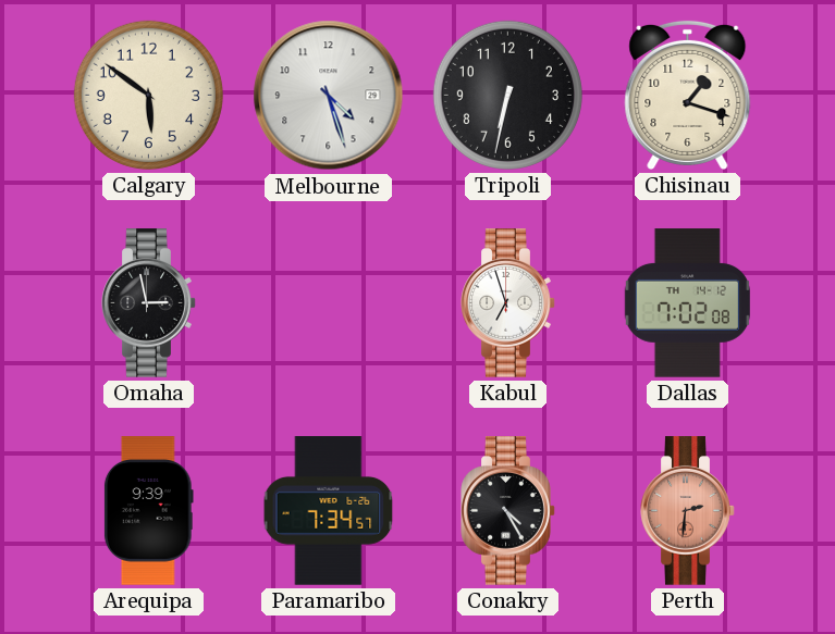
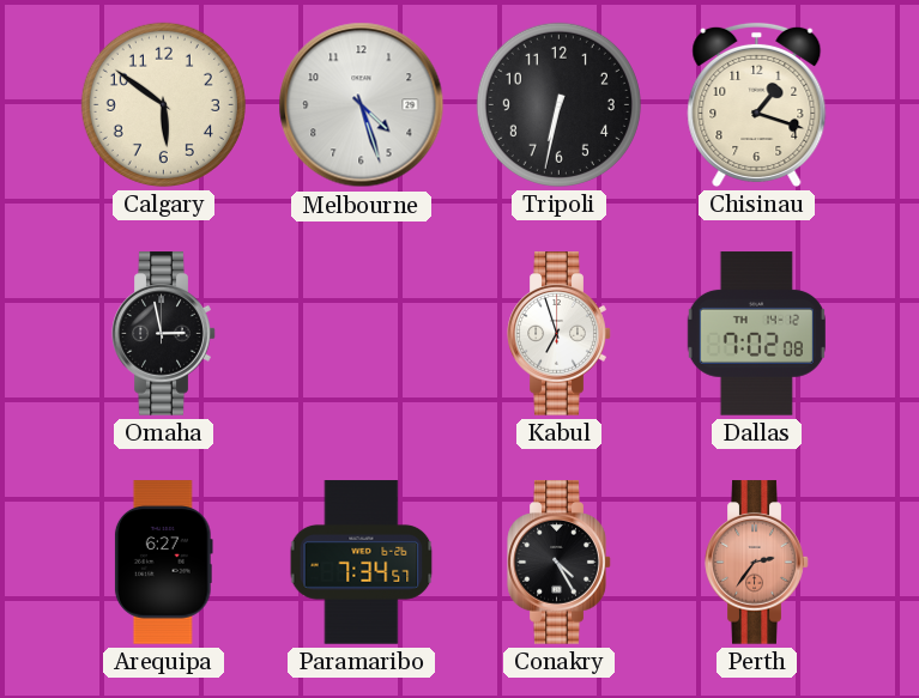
Arequipa: 9:39 -> 6:27 (163, 563)
Perth: 2:31 -> 2:36 (757, 563)
